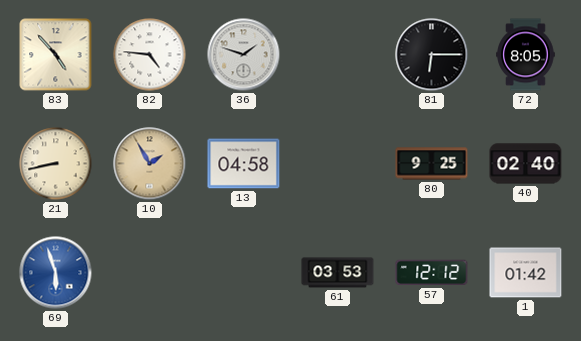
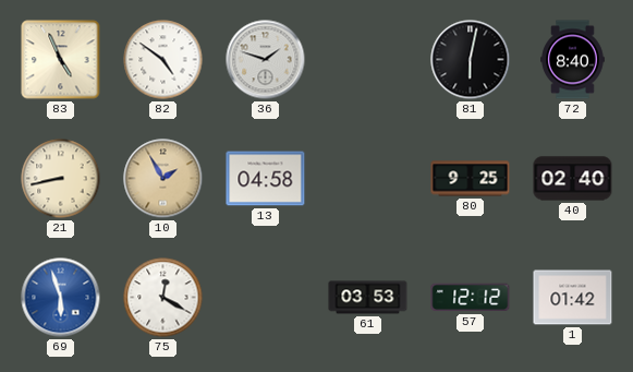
83: 4:53 -> 4:56 (61, 60)
82: 4:46 -> 4:51 (163, 60)
81: 6:15 -> 6:02 (471, 60)
72: 8:05 -> 8:40 (573, 60)
75: none -> 12:20 (163, 298)
